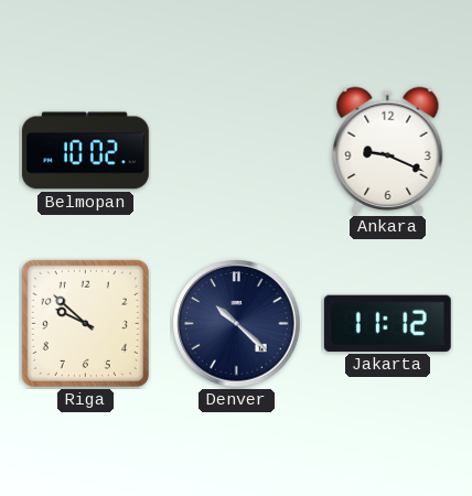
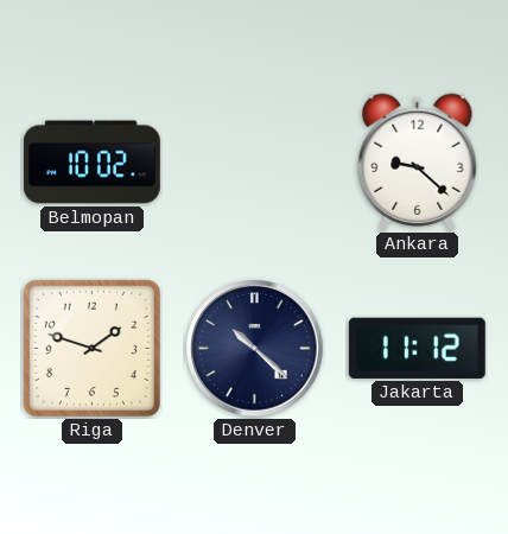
Ankara: 9:19 -> 9:22 (418, 161)
Riga: 9:52 -> 1:48 (91, 348)
